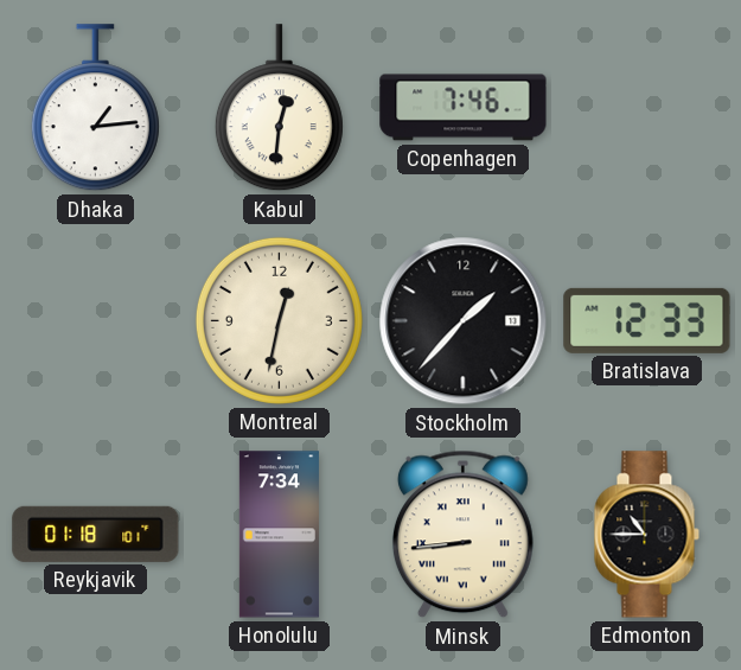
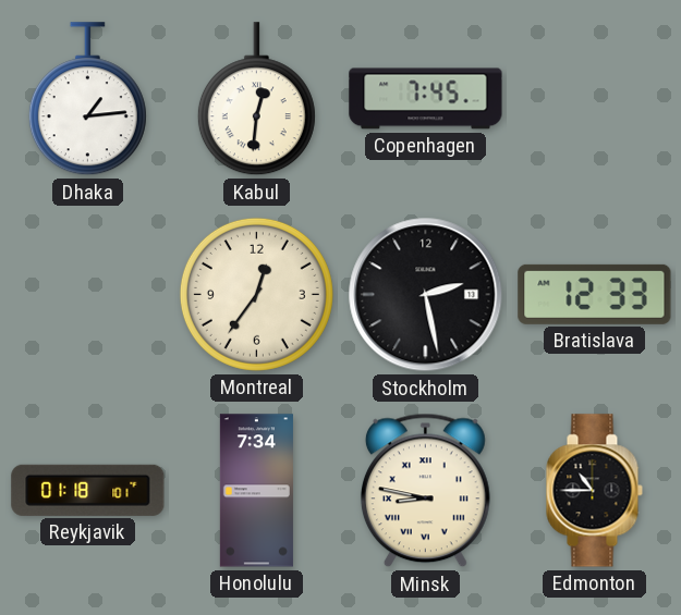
Copenhagen: 7:46 -> 7:45 (426, 99)
Montreal: 12:32 -> 12:36 (256, 294)
Stockholm: 1:37 -> 2:28 (426, 295)
Minsk: 8:44 -> 8:47 (425, 491)
